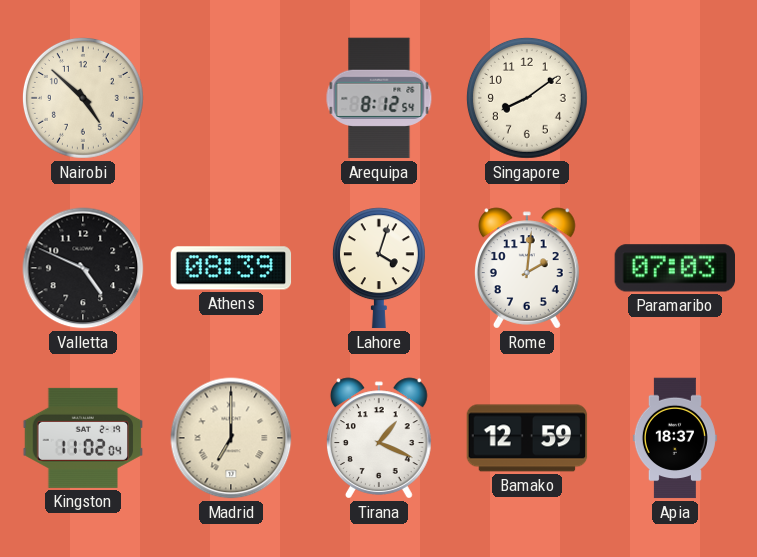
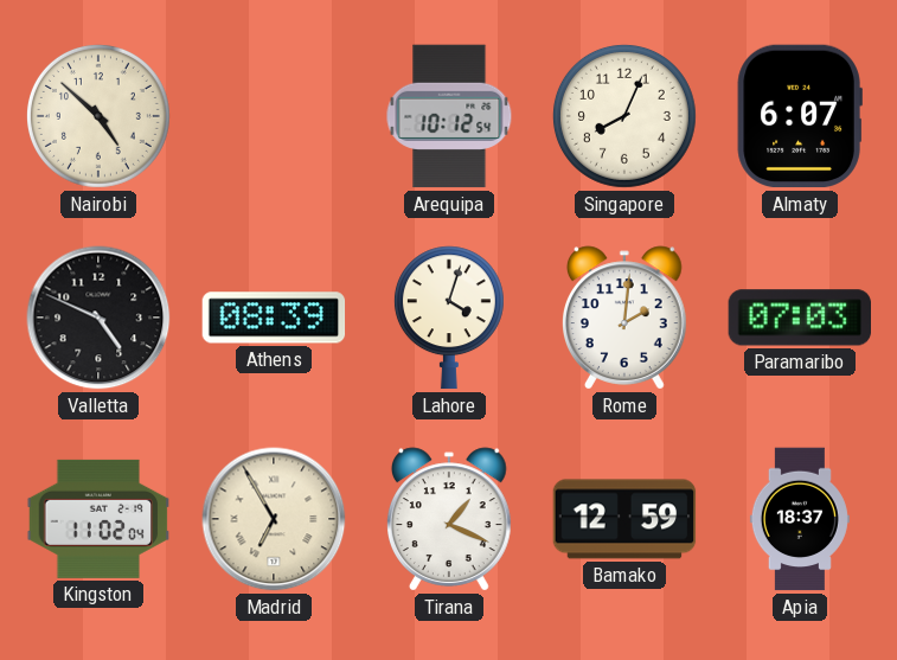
Arequipa: 8:12 -> 10:12 (449, 116)
Singapore: 8:09 -> 8:04 (624, 116)
Almaty: none -> 6:07 (800, 116)
Madrid: 7:00 -> 6:55 (274, 519)
